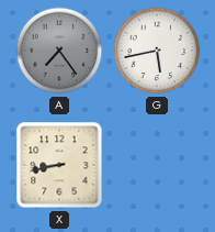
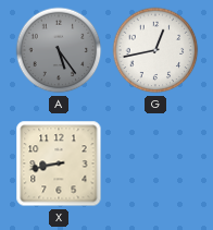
A: 7:24 -> 5:24 (59, 50)
G: 5:43 -> 12:43 (155, 50)
